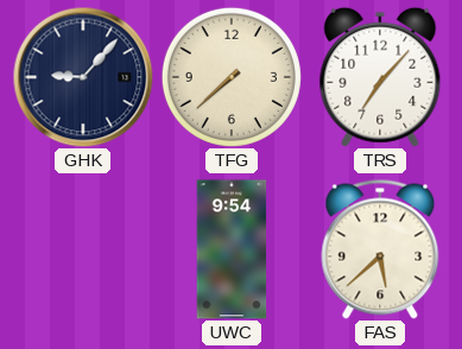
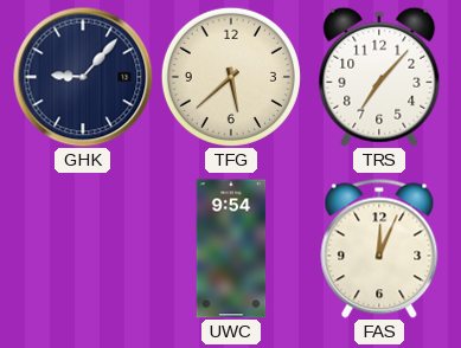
TFG: 7:38 -> 5:38 (231, 77)
FAS: 5:38 -> 12:04 (379, 249)
